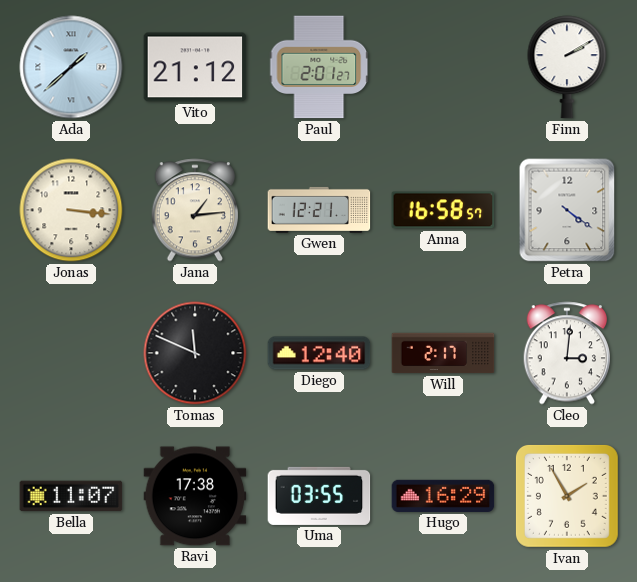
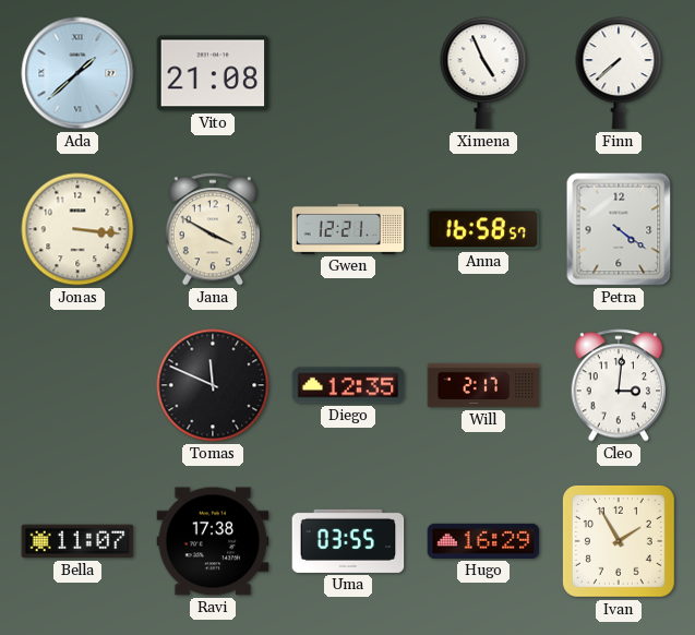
Vito: 21:12 -> 21:08 (213, 73)
Paul: 2:01 -> none (320, 67)
Ximena: none -> 4:56 (483, 73)
Finn: 2:10 -> 7:38 (619, 73)
Jana: 1:14 -> 3:50 (213, 229)
Diego: 12:40 -> 12:35 (348, 385)
